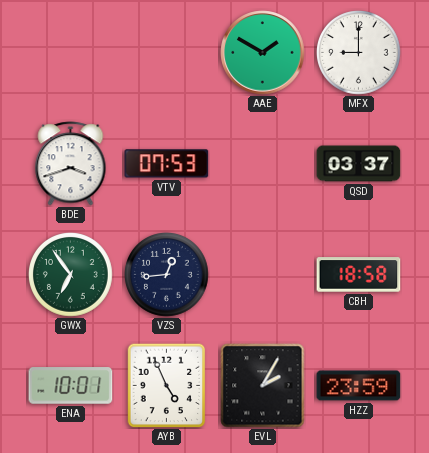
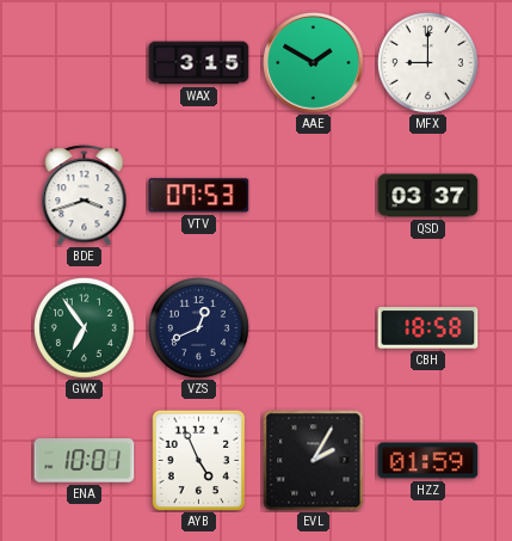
WAX: none -> 3:15 (199, 63)
VZS: 12:44 -> 12:41 (199, 328)
HZZ: 23:59 -> 01:59 (428, 461)
